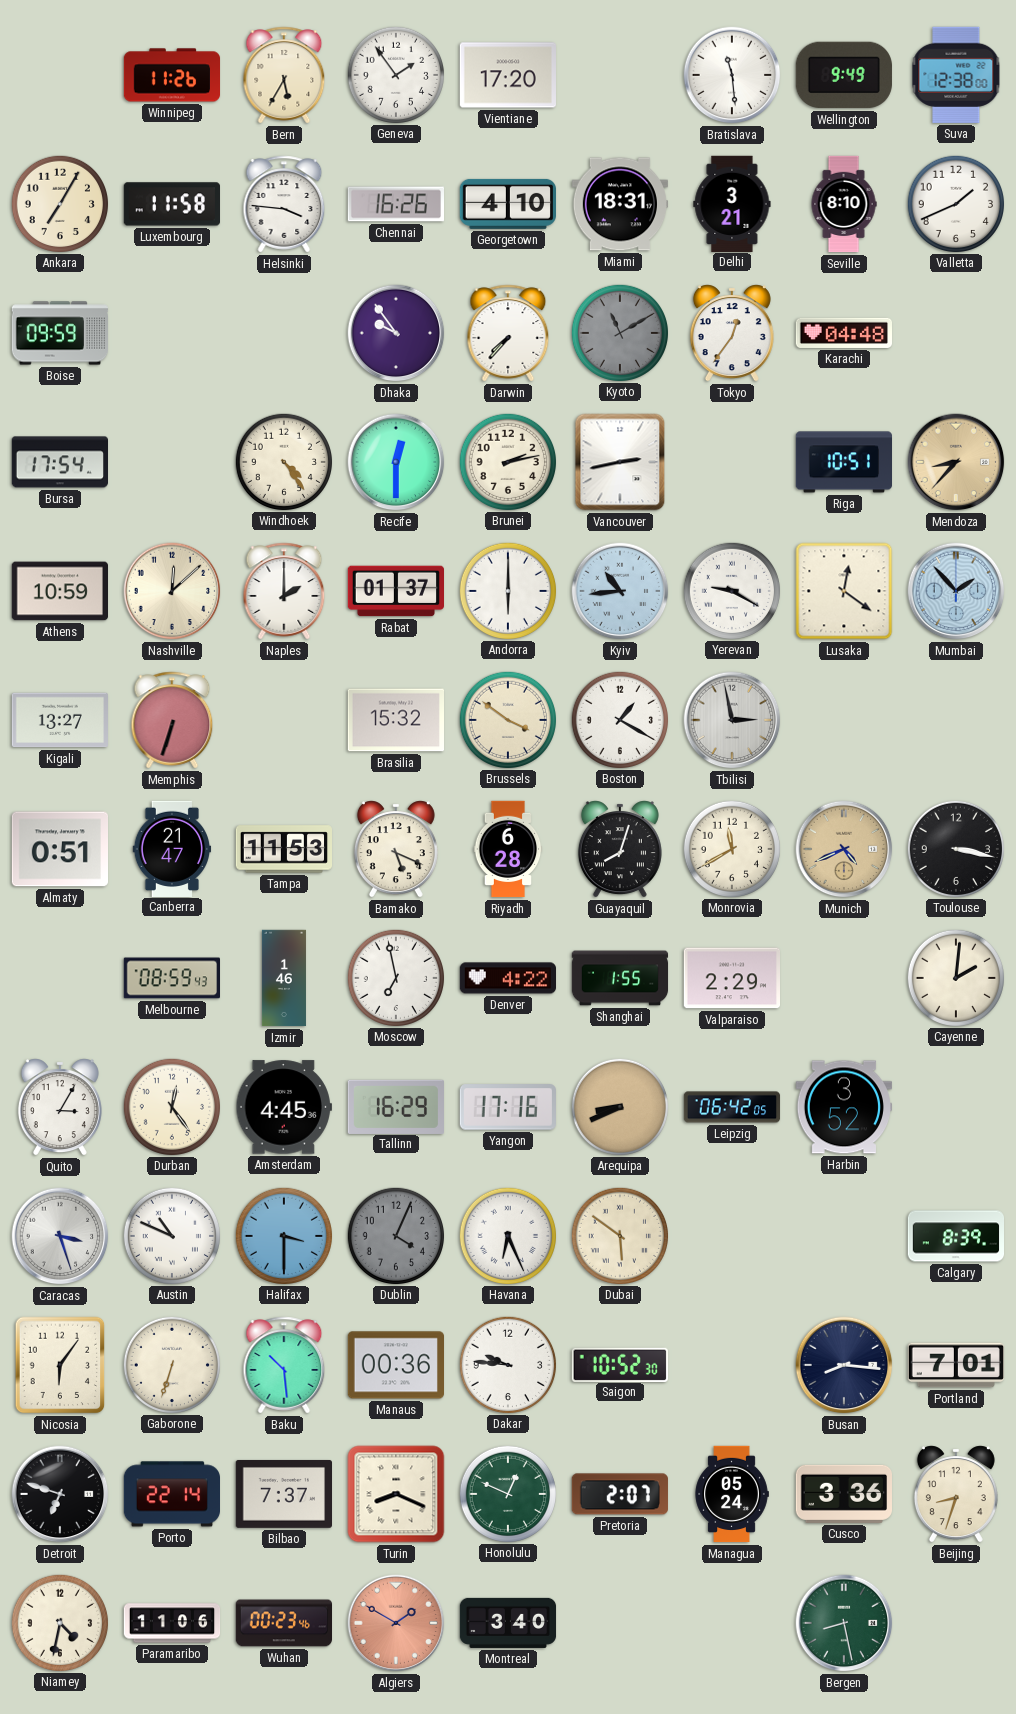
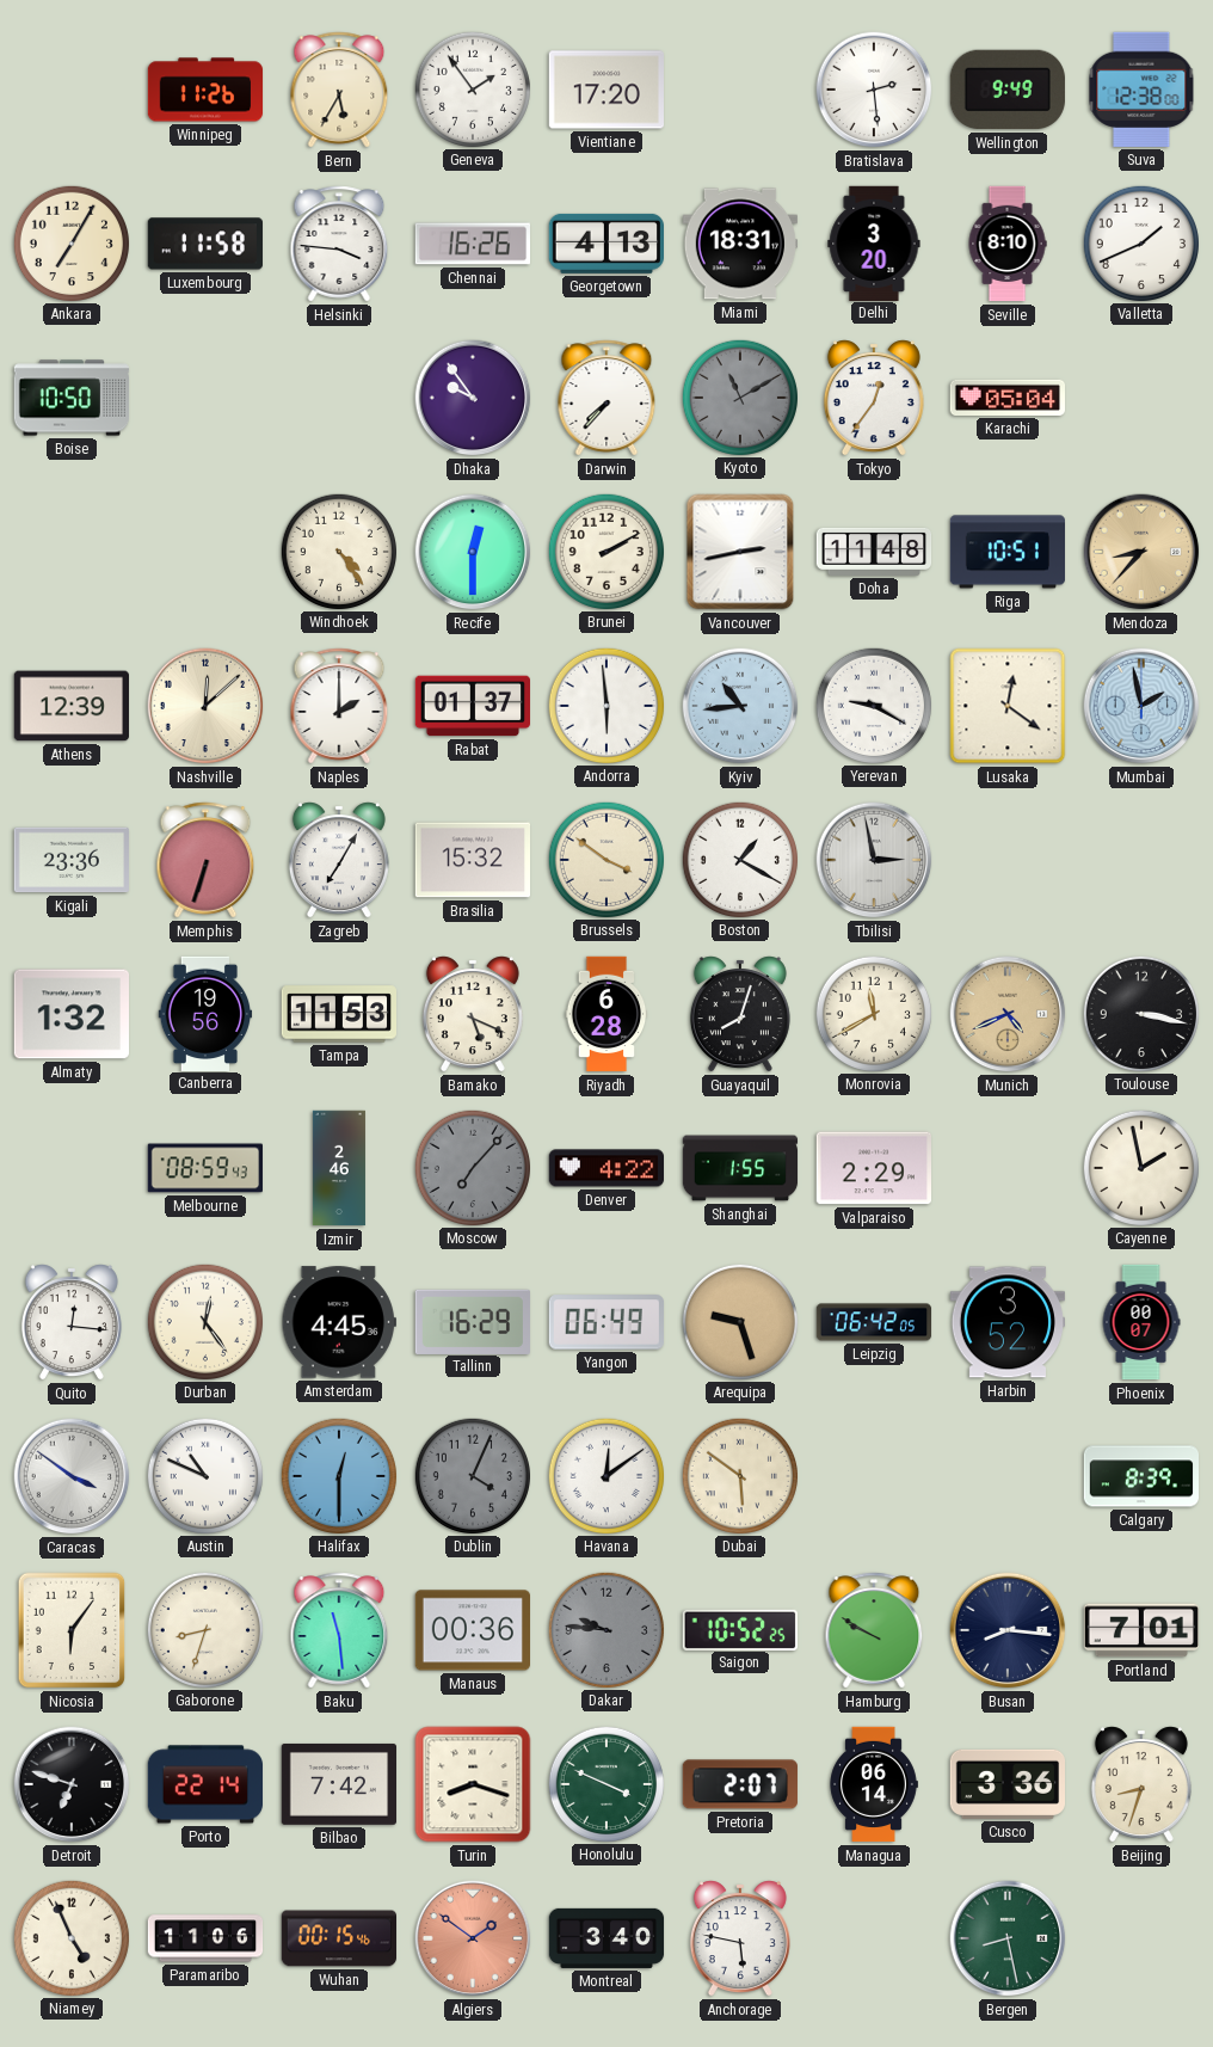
Bratislava: 11:29 -> 2:29 (874, 90)
Georgetown: 4:10 -> 4:13 (605, 244)
Delhi: 3:21 -> 3:20 (874, 242)
Boise: 09:59 -> 10:50 (70, 398)
Karachi: 04:48 -> 05:04 (1006, 398)
Bursa: 17:54 -> none (59, 462)
Brunei: 2:13 -> 2:10 (605, 551)
Doha: none -> 11:48 (874, 552)
Athens: 10:59 -> 12:39 (70, 706)
Andorra: 6:00 -> 5:59 (605, 705)
Mumbai: 1:53 -> 1:58 (1141, 706)
Kigali: 13:27 -> 23:36 (70, 860)
Zagreb: none -> 7:05 (339, 860)
Almaty: 0:51 -> 1:32 (70, 1014)
Canberra: 21:47 -> 19:56 (205, 1013)
Izmir: 1:46 -> 2:46 (339, 1168)
Moscow: 6:58 -> 7:07 (472, 1167)
Moscow dial: white -> grey (472, 1167)
Cayenne: 2:01 -> 1:58 (1140, 1167)
Quito: 3:05 -> 12:16 (72, 1322)
Yangon: 17:16 -> 06:49 (606, 1322)
Arequipa: 8:41 -> 9:27 (739, 1321)
Phoenix: none -> 00:07 (1141, 1322)
Caracas: 3:27 -> 3:51 (72, 1476)
Halifax: 3:30 -> 12:30 (338, 1475)
Havana: 6:26 -> 12:09 (605, 1475)
Gaborone: 6:33 -> 8:33 (204, 1629)
Baku: 10:29 -> 11:29 (339, 1630)
Dakar dial: white -> grey (605, 1629)
Saigon: 10:52:30 -> 10:52:25 (740, 1629)
Hamburg: none -> 9:50 (874, 1630)
Bilbao: 7:37 -> 7:42 (338, 1784)
Turin: 8:19 -> 8:18 (473, 1784)
Honolulu: 12:49 -> 3:49 (605, 1783)
Managua: 05:24 -> 06:14 (874, 1784)
Niamey: 4:32 -> 4:56 (70, 1937)
Wuhan: 00:23 -> 00:15 (338, 1938)
Algiers: 1:50 -> 1:51 (473, 1938)
Anchorage: none -> 5:47 (740, 1938)
